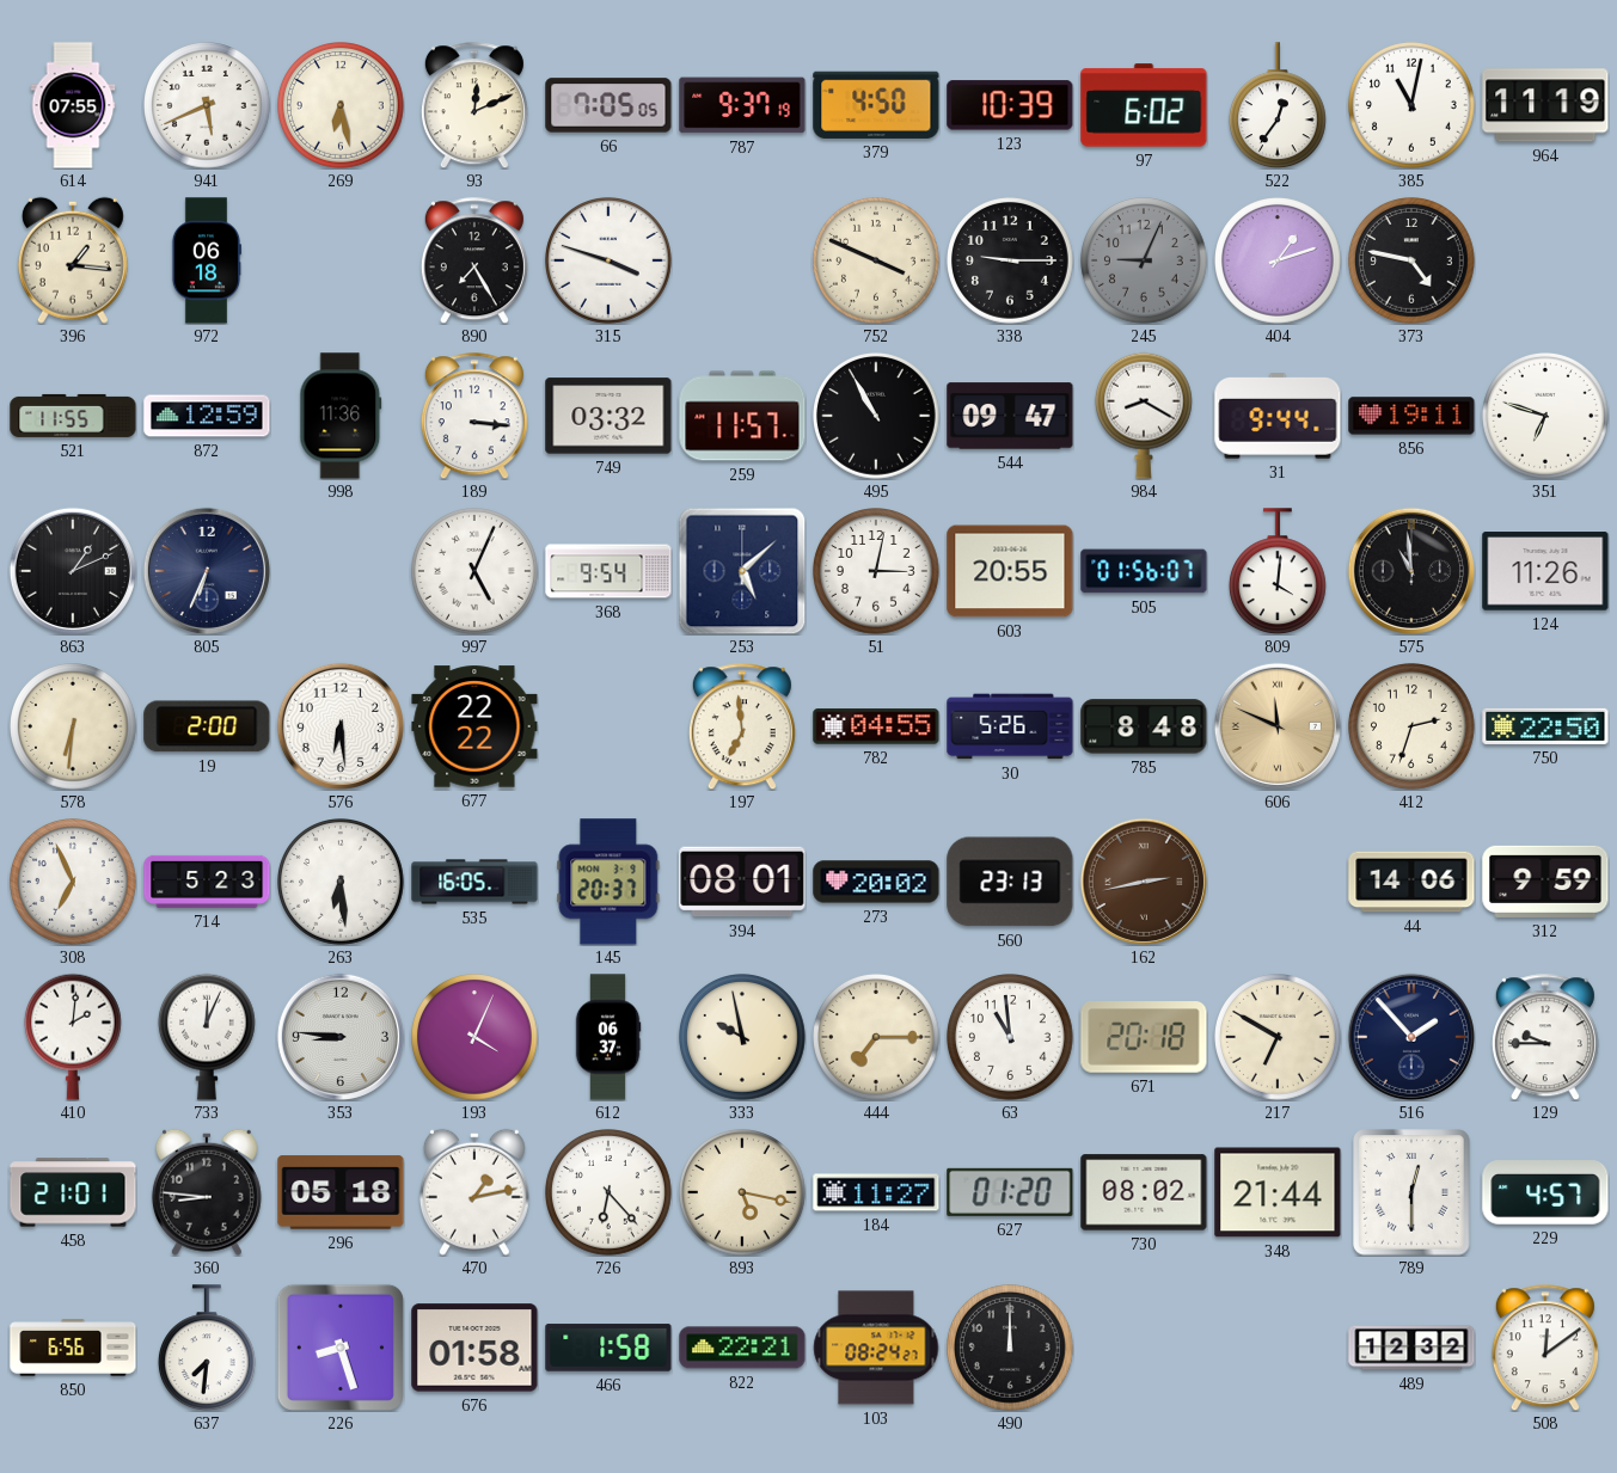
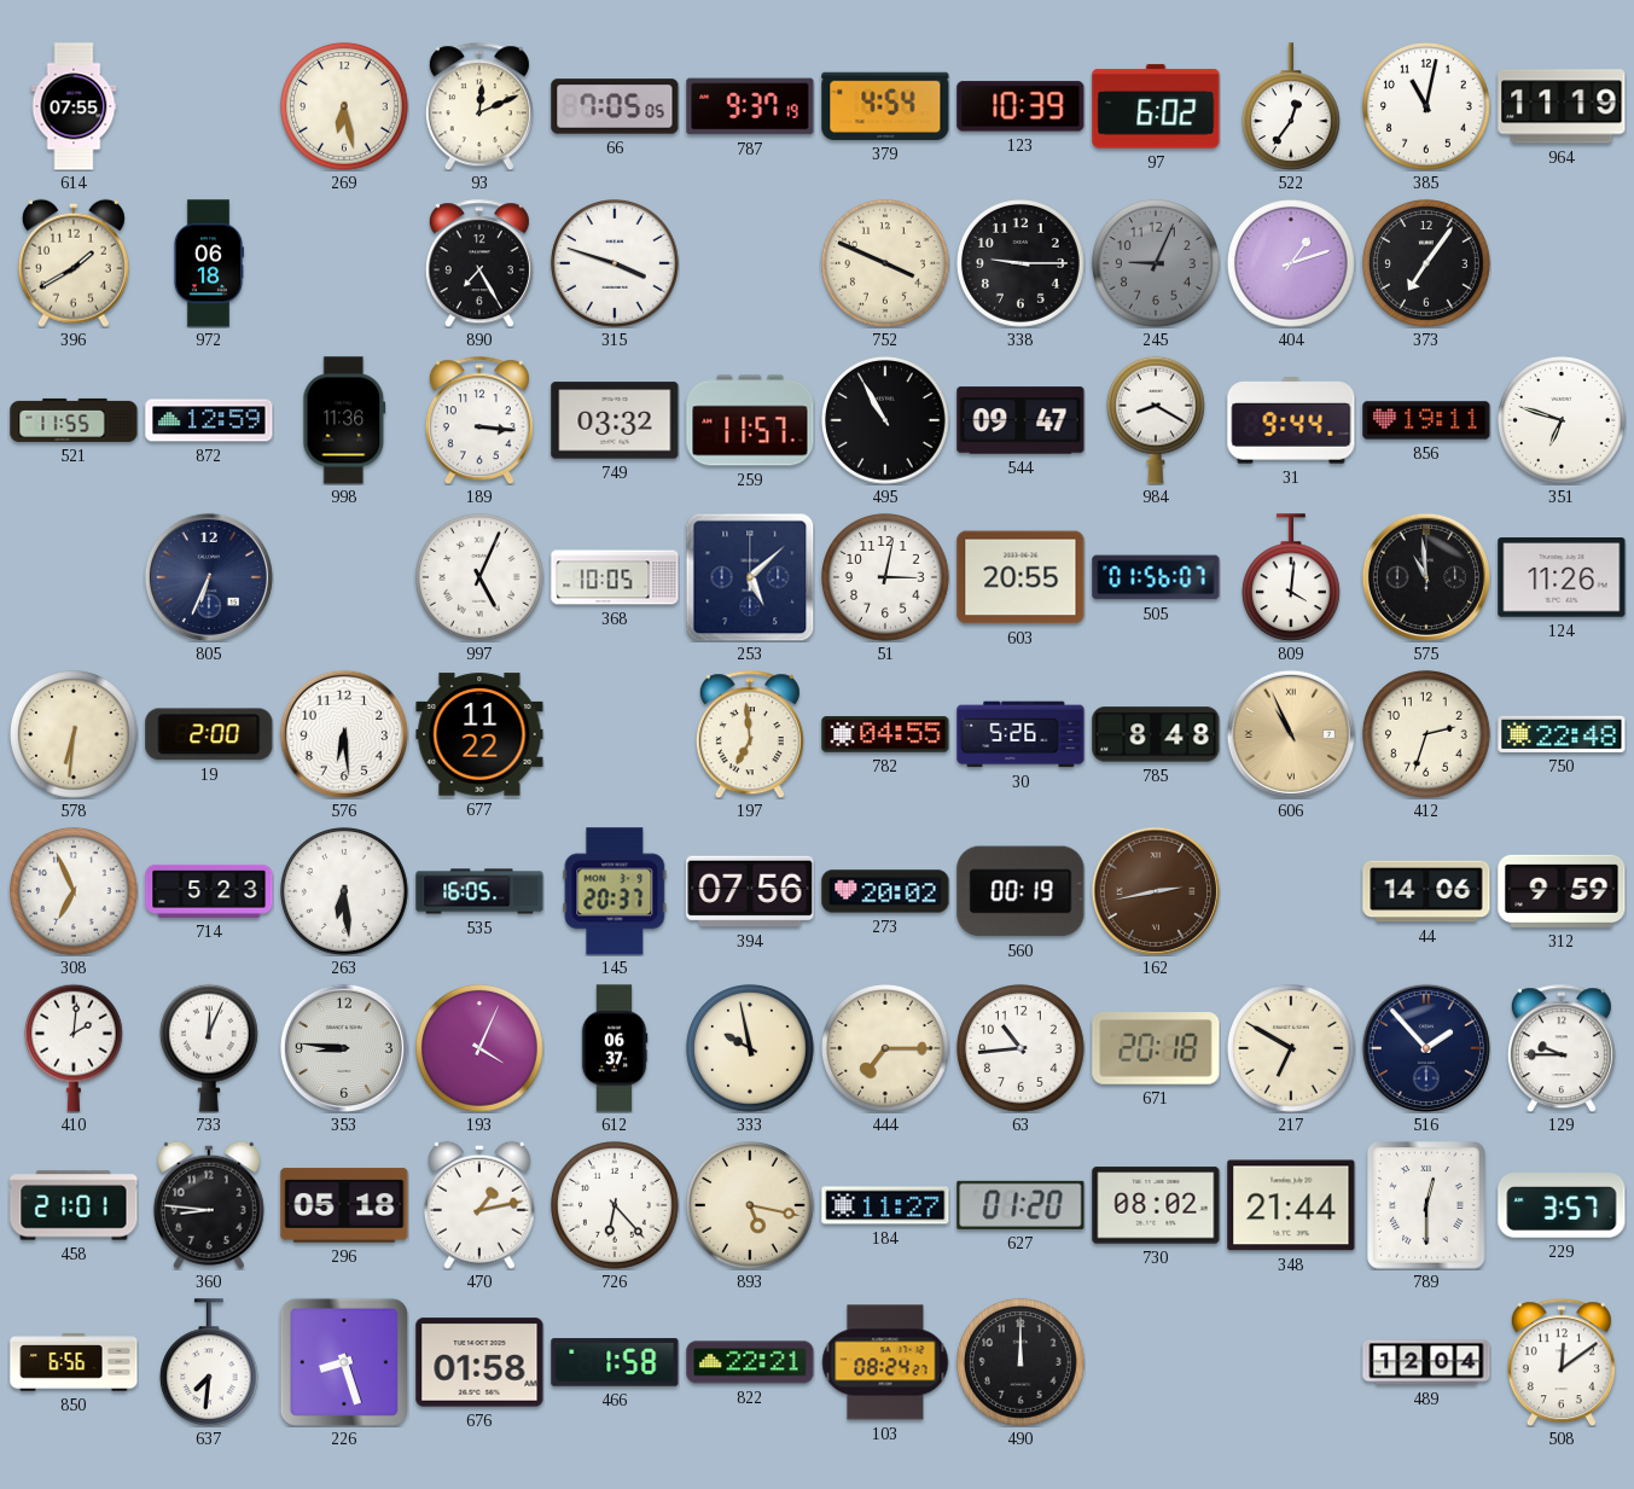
941: 5:41 -> none (208, 106)
379: 4:50 -> 4:54 (885, 106)
396: 1:16 -> 1:40 (74, 263)
373: 4:47 -> 7:06 (1427, 264)
863: 1:11 -> none (73, 571)
368: 9:54 -> 10:05 (615, 577)
677: 22:22 -> 11:22 (479, 734)
606: 11:49 -> 10:56 (1291, 734)
750: 22:50 -> 22:48 (1562, 734)
394: 08:01 -> 07:56 (750, 891)
560: 23:13 -> 00:19 (1020, 891)
63: 10:59 -> 10:44 (1022, 1049)
229: 4:57 -> 3:57 (1562, 1205)
489: 12:32 -> 12:04 (1426, 1362)
